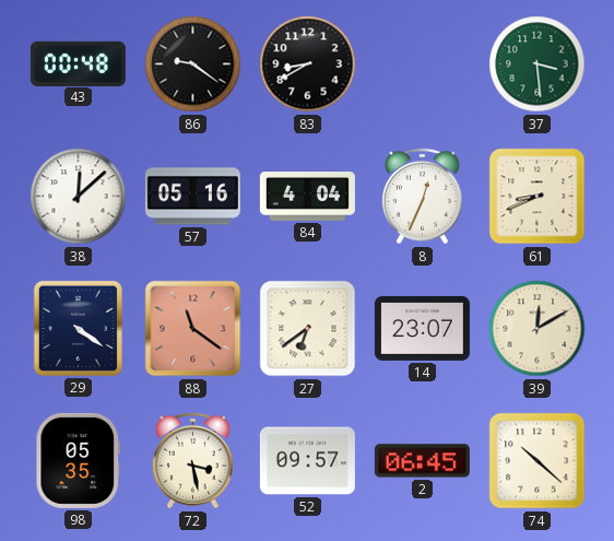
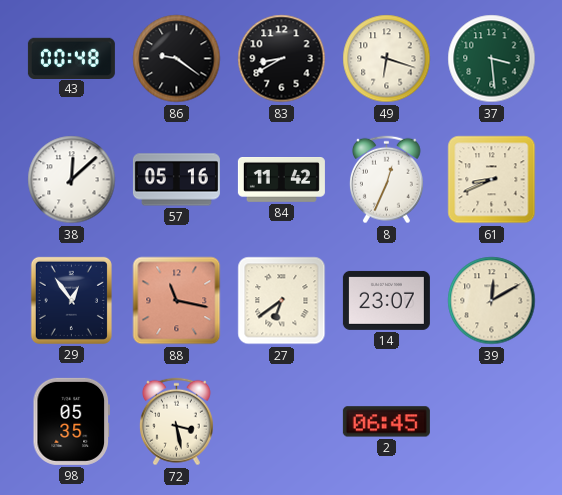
49: none -> 6:18 (387, 59)
84: 4:04 -> 11:42 (281, 180)
29: 4:21 -> 12:54 (71, 300)
88: 11:21 -> 11:17 (177, 301)
52: 09:57 -> none (307, 461)
74: 10:22 -> none (538, 461)
